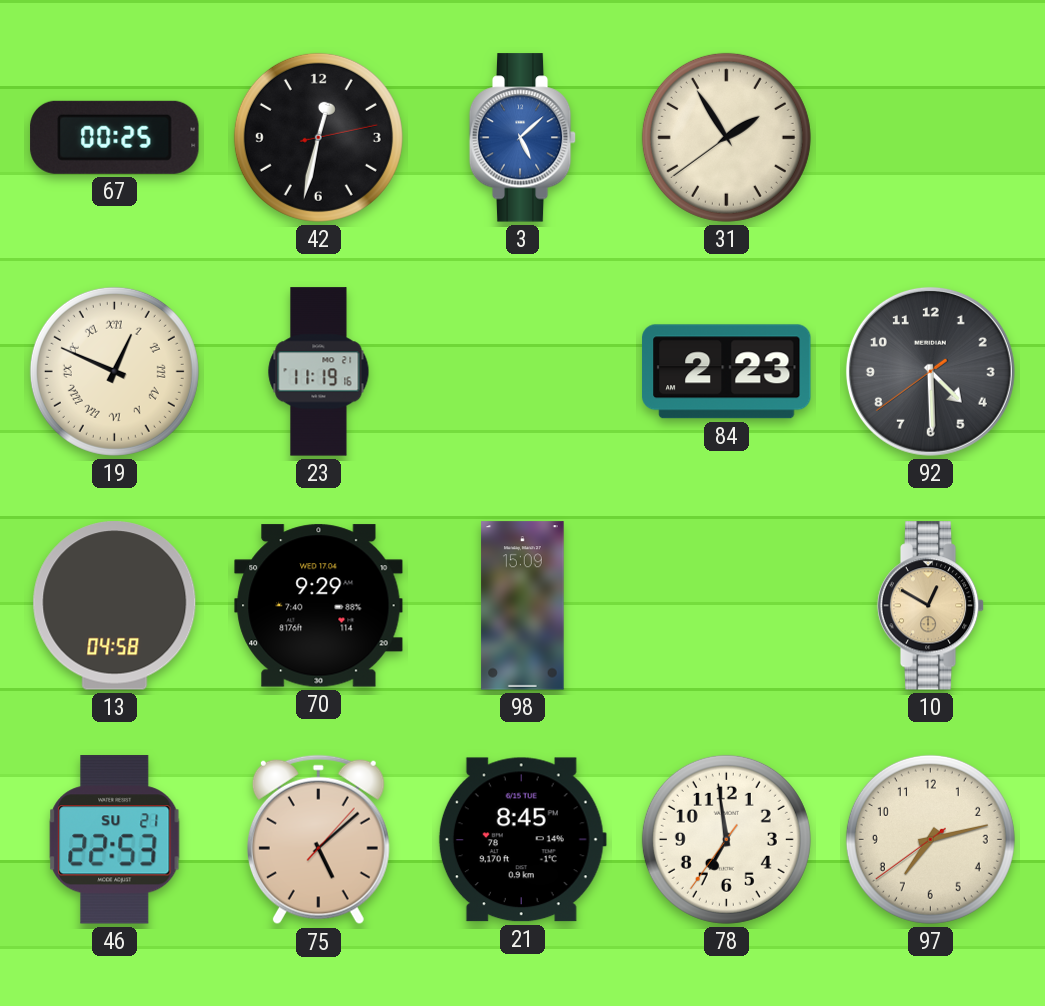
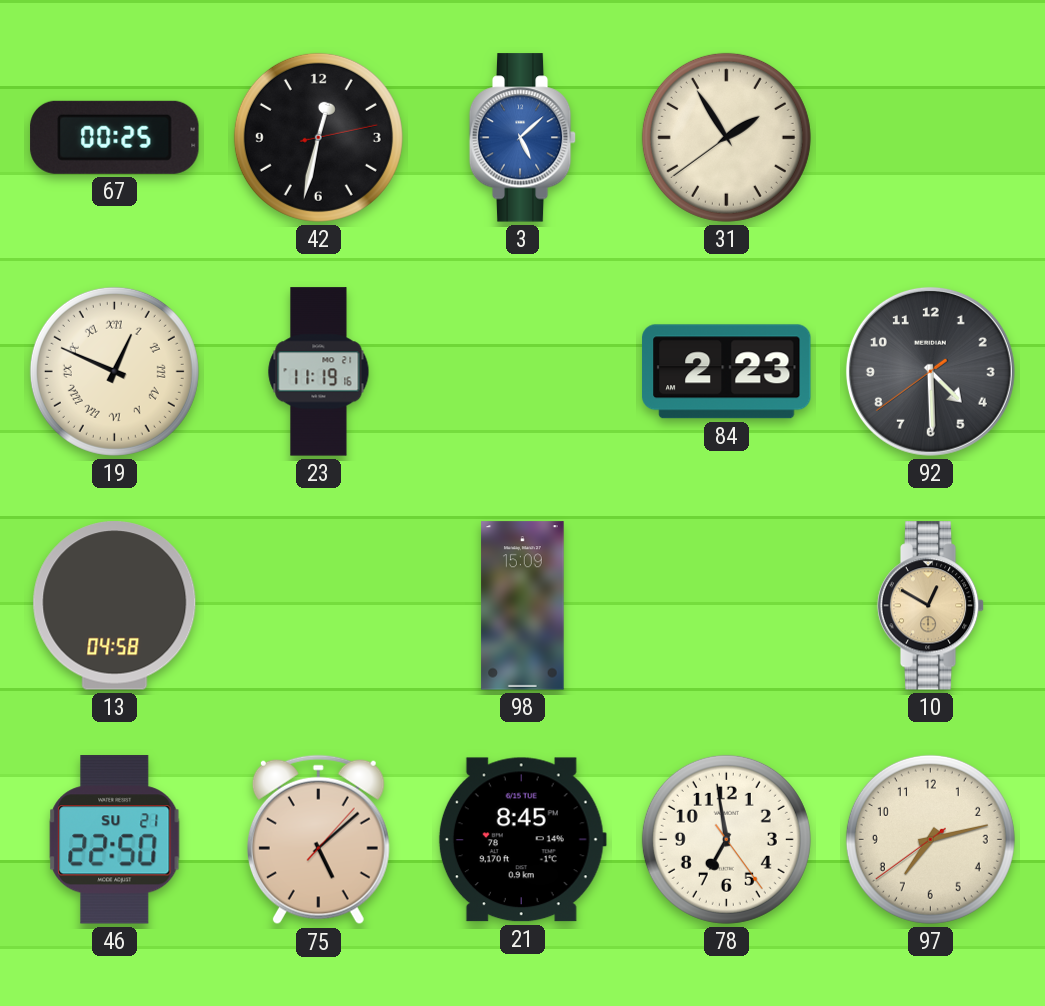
70: 9:29 -> none (319, 606)
46: 22:53 -> 22:50 (115, 840)
78: 6:58:36 -> 6:58:24 (726, 839)
